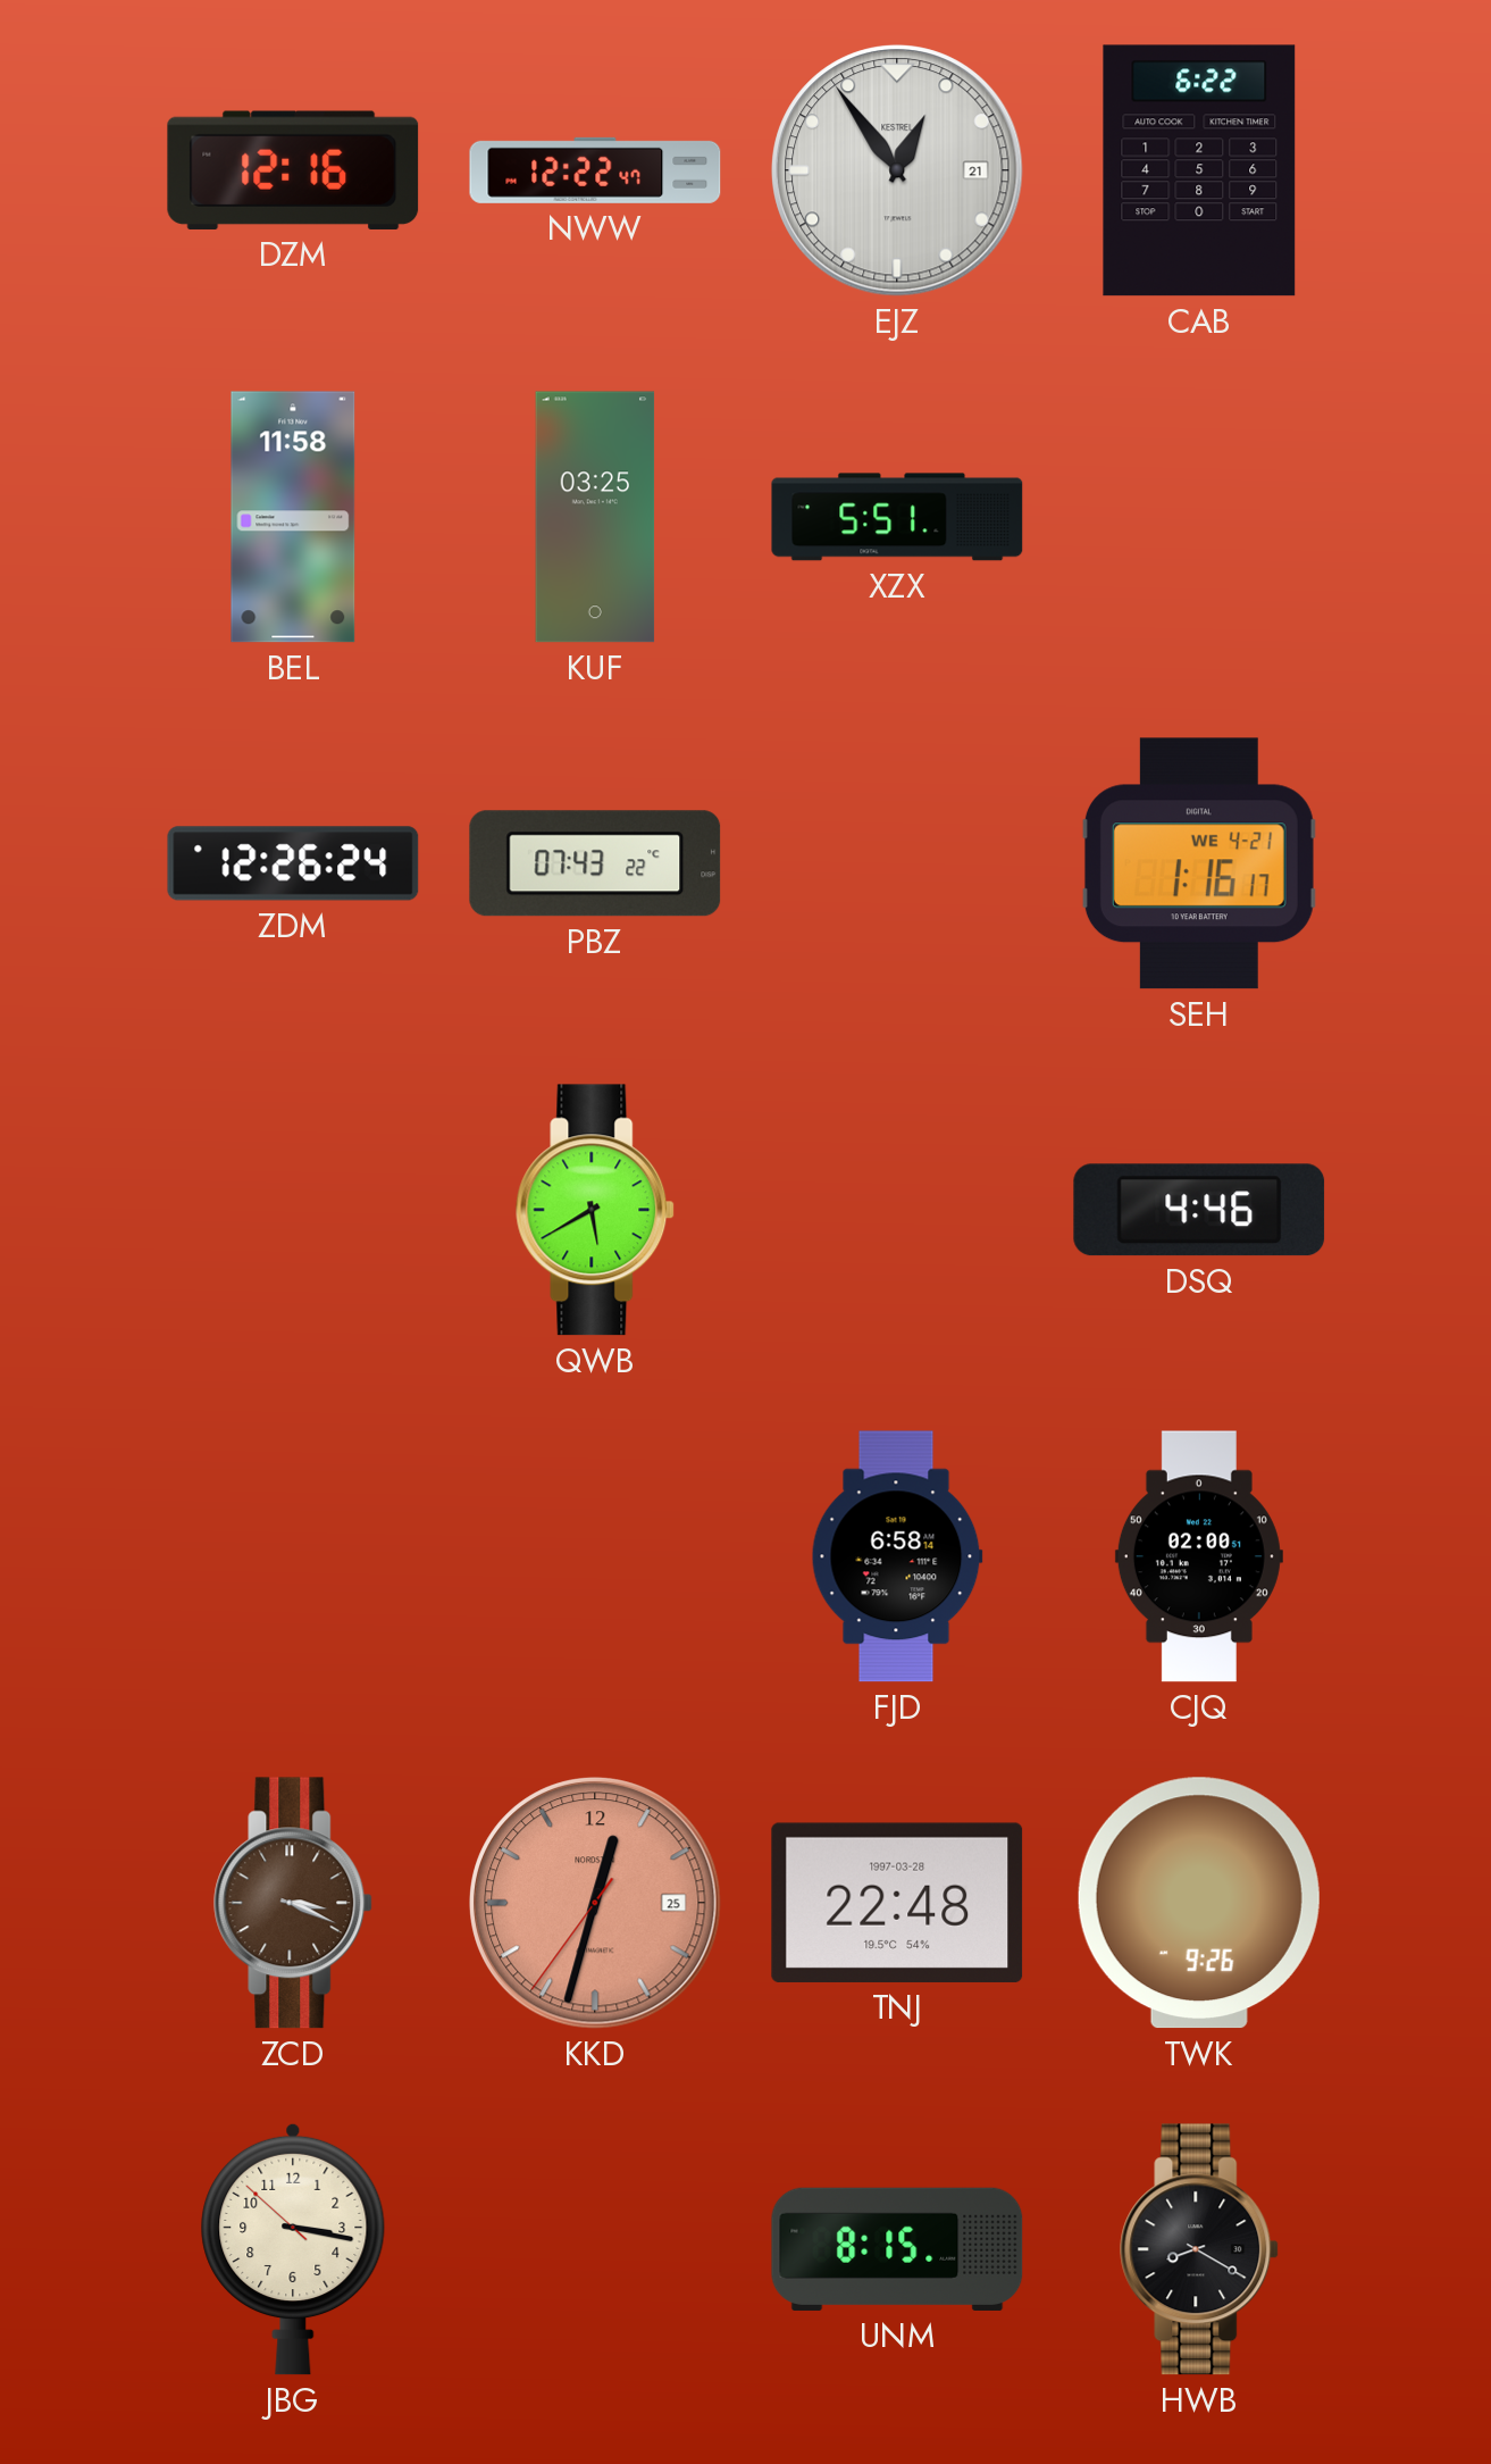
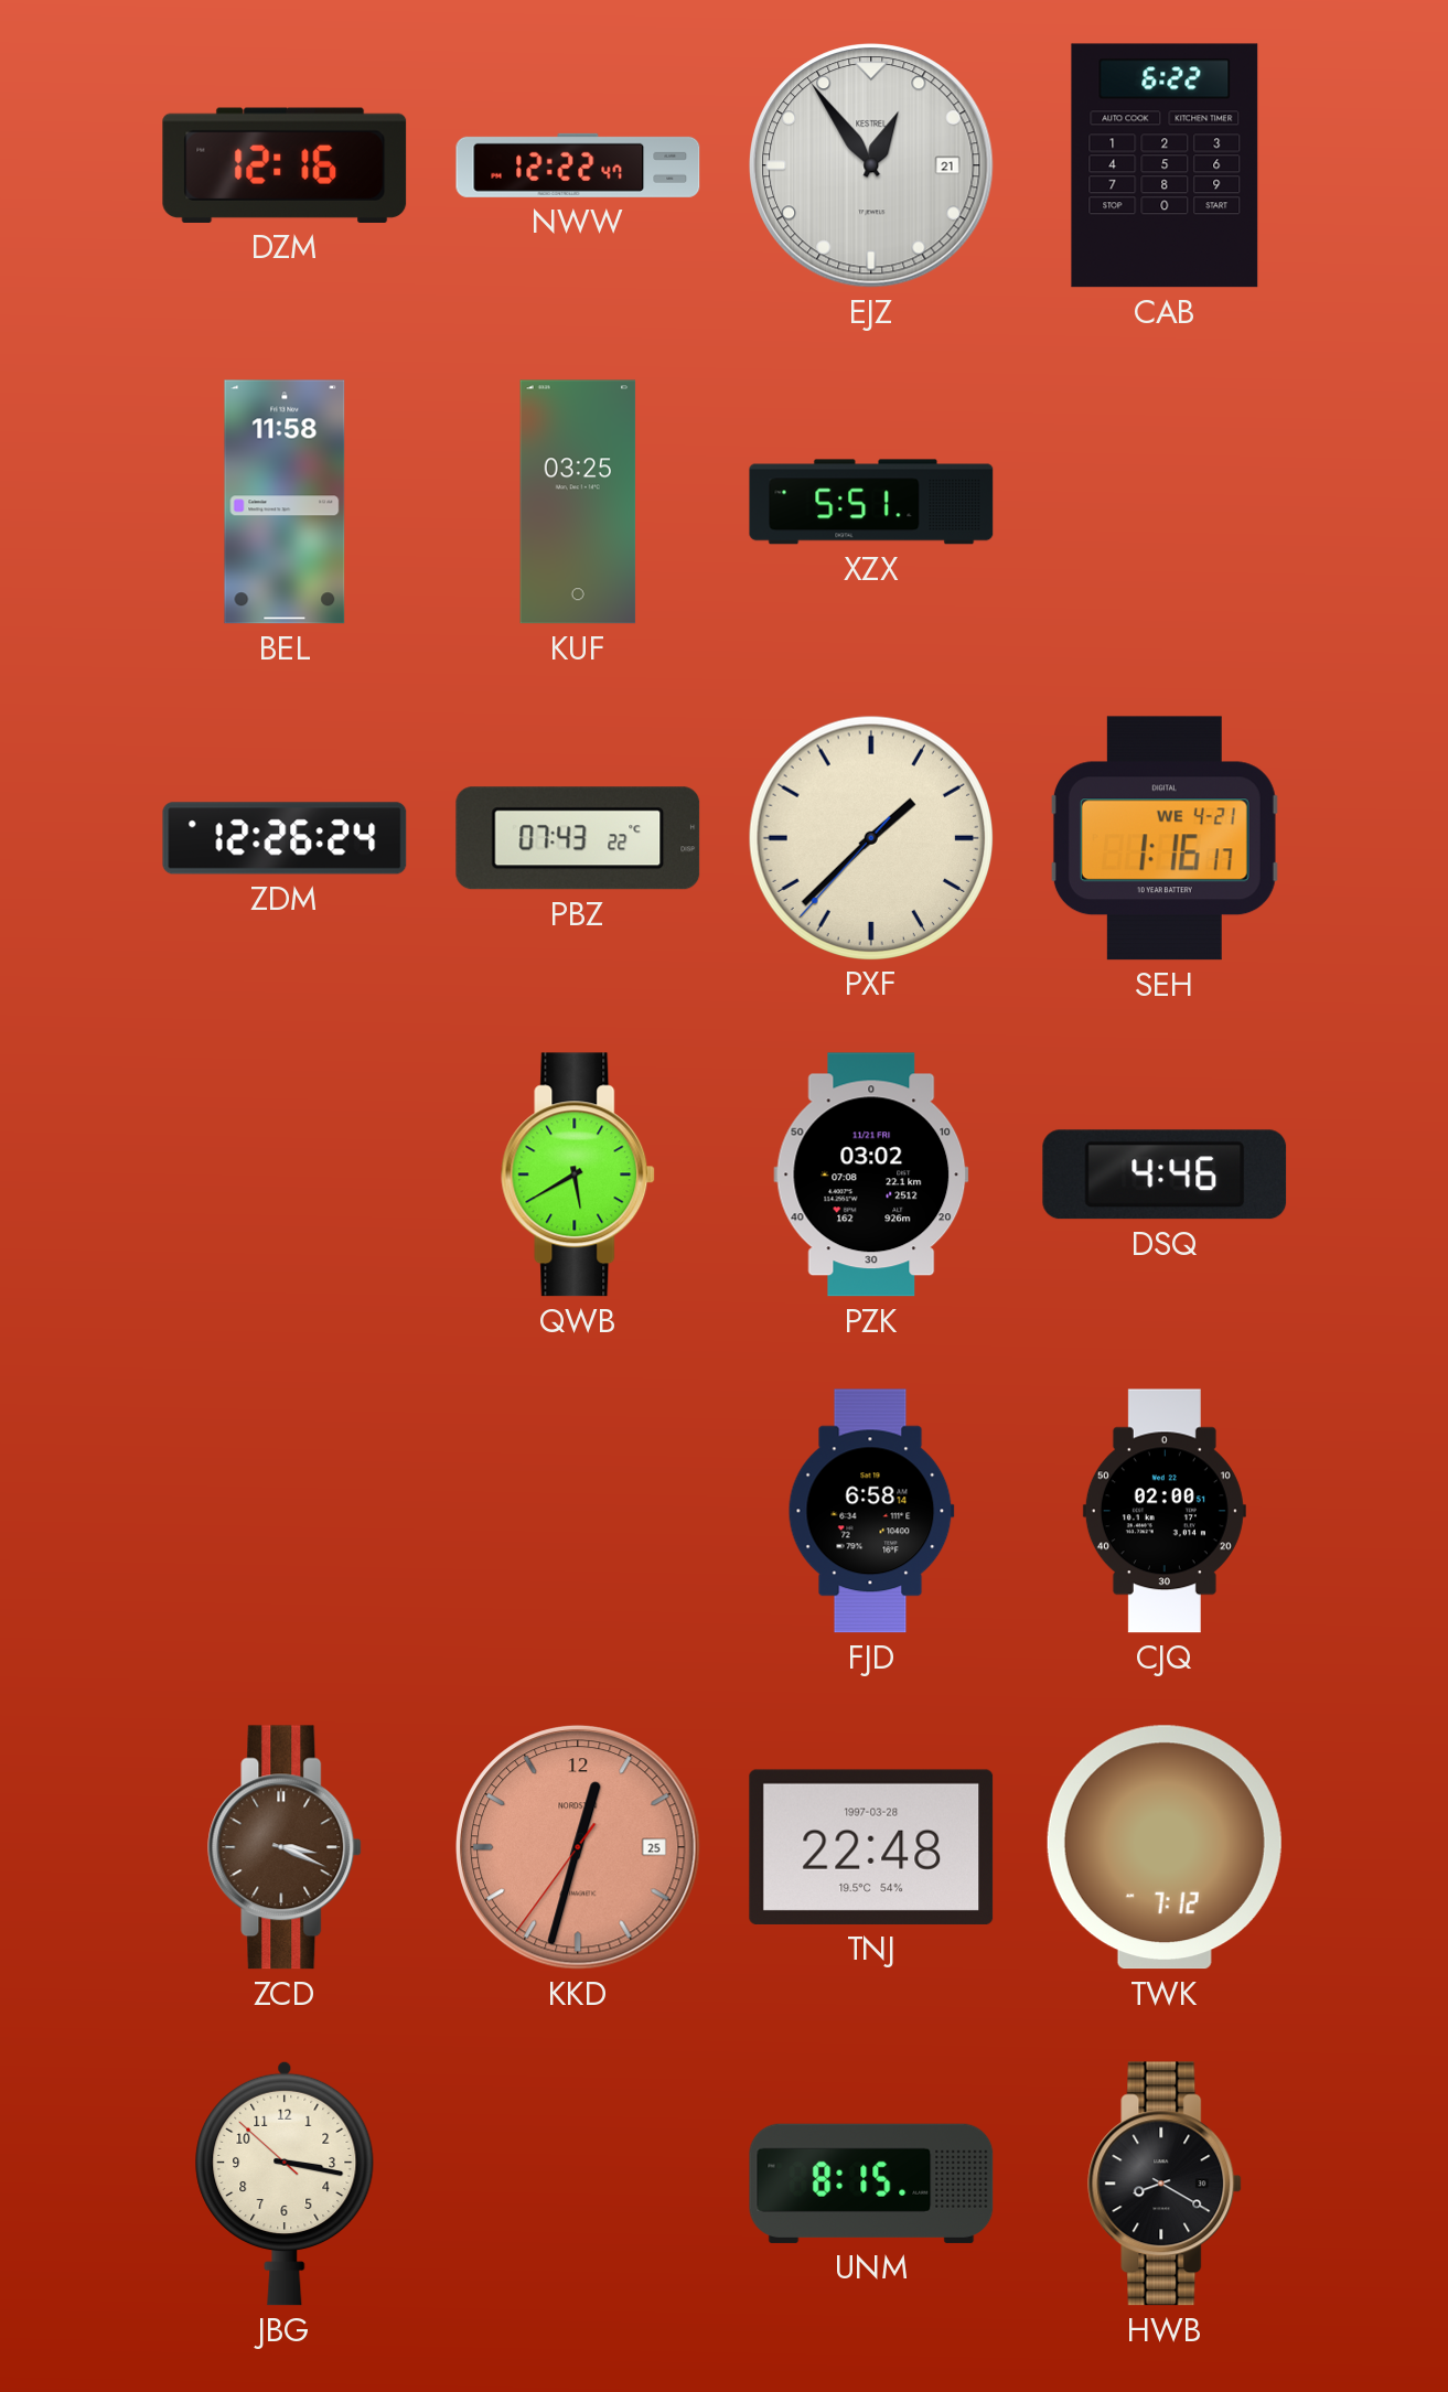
PXF: none -> 1:37 (870, 837)
PZK: none -> 03:02 (871, 1174)
TWK: 9:26 -> 7:12 (1165, 1847)
